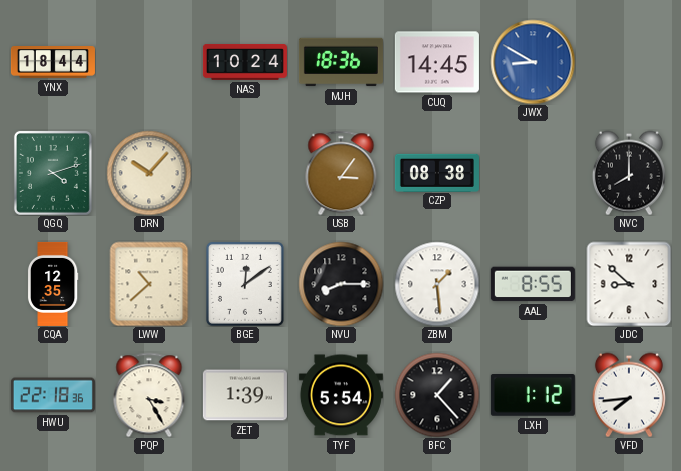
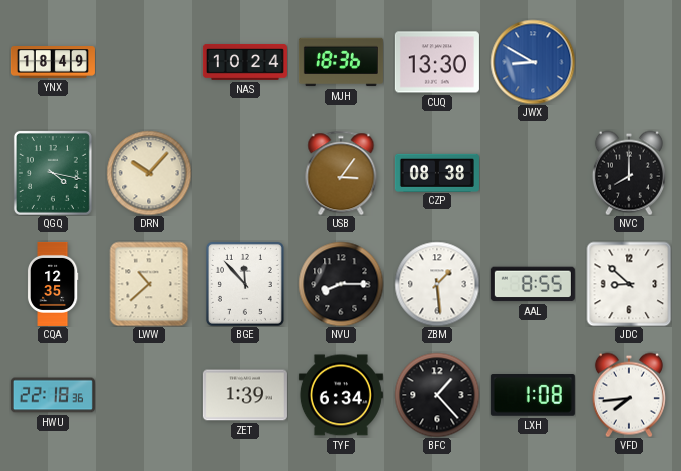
YNX: 18:44 -> 18:49 (53, 63)
CUQ: 14:45 -> 13:30 (437, 62)
QGQ: 4:12 -> 4:17 (53, 173)
BGE: 12:09 -> 11:53 (245, 284)
PQP: 3:25 -> none (149, 395)
TYF: 5:54 -> 6:34 (341, 395)
LXH: 1:12 -> 1:08 (533, 396)
